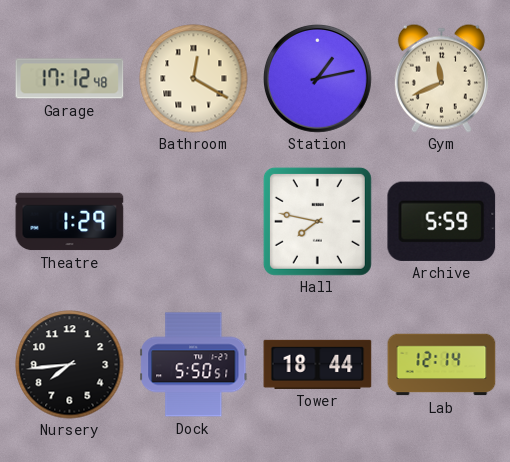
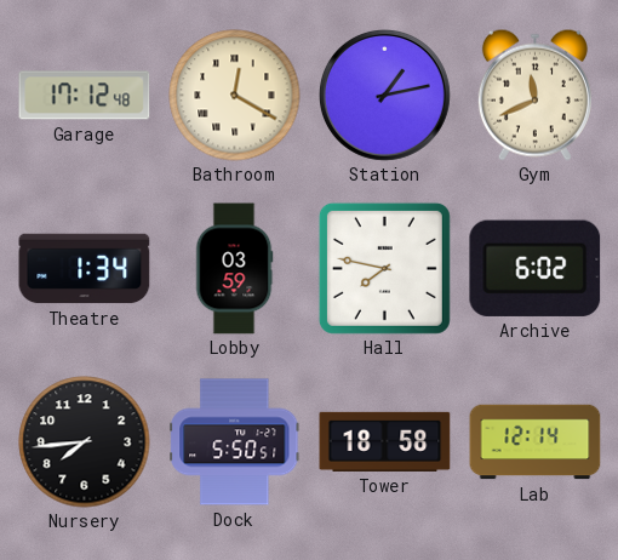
Theatre: 1:29 -> 1:34 (85, 269)
Lobby: none -> 03:59 (234, 269)
Archive: 5:59 -> 6:02 (536, 268)
Tower: 18:44 -> 18:58 (385, 441)
